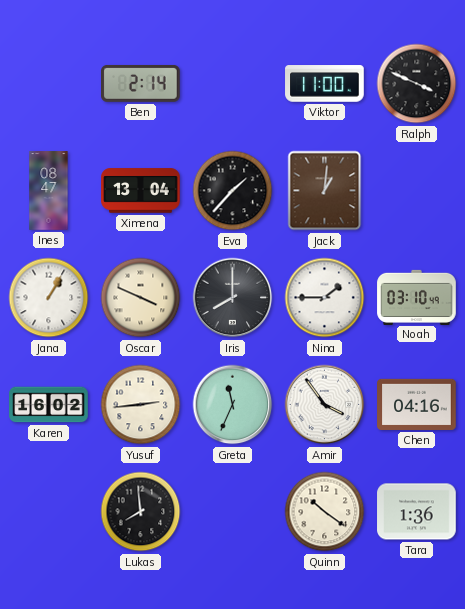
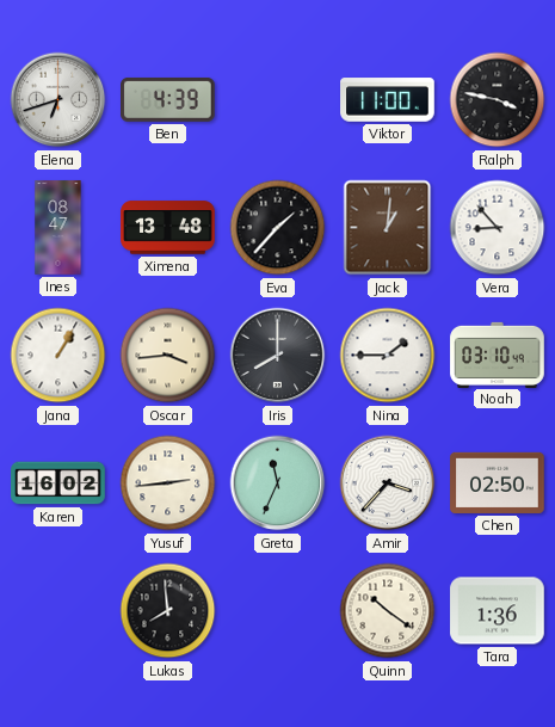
Elena: none -> 6:42 (58, 100)
Ben: 2:14 -> 4:39 (168, 99)
Ralph: 3:49 -> 3:47 (498, 100)
Ximena: 13:04 -> 13:48 (168, 228)
Vera: none -> 8:53 (498, 228)
Oscar: 3:49 -> 3:44 (168, 356)
Amir: 3:54 -> 3:37 (388, 483)
Chen: 04:16 -> 02:50 (498, 482)
